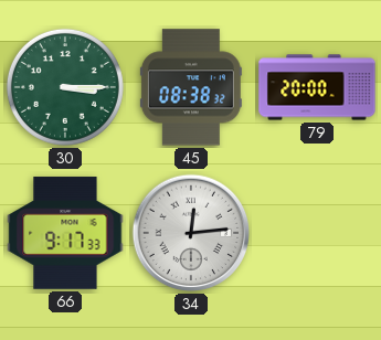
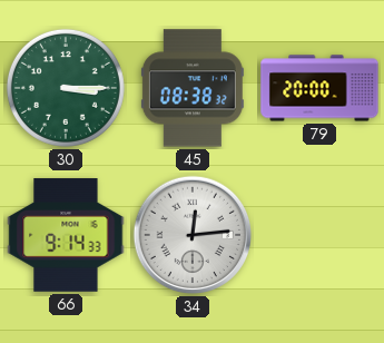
66: 9:17 -> 9:14 (66, 235)
